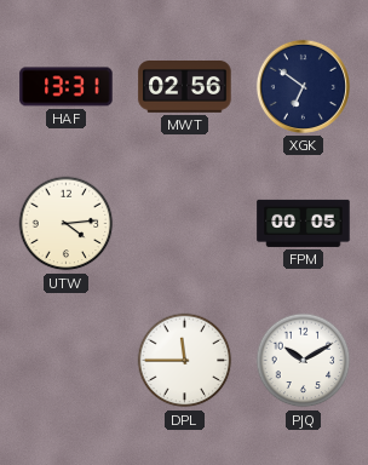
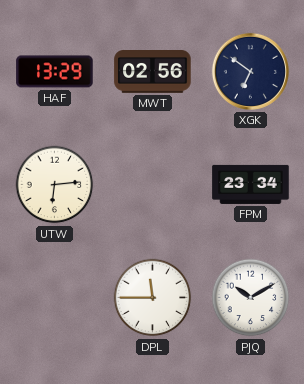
HAF: 13:31 -> 13:29 (55, 72)
UTW: 4:14 -> 6:14 (55, 185)
FPM: 00:05 -> 23:34 (251, 184)
